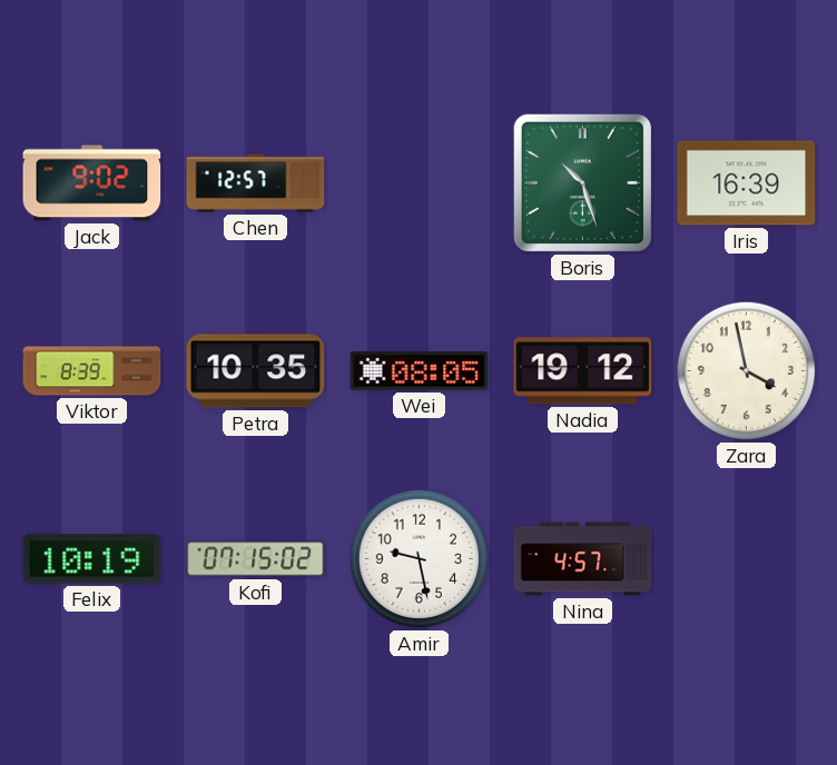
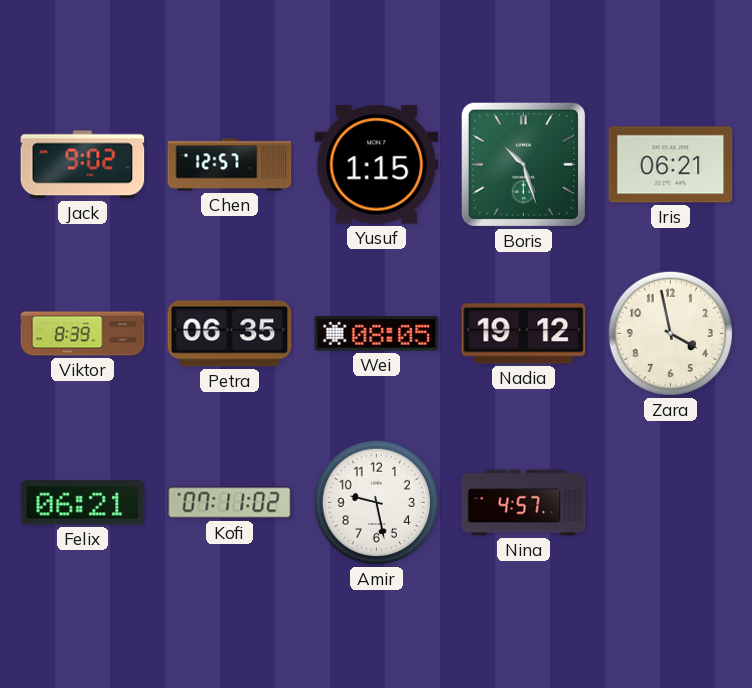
Yusuf: none -> 1:15 (377, 165)
Iris: 16:39 -> 06:21 (671, 165)
Petra: 10:35 -> 06:35 (230, 334)
Felix: 10:19 -> 06:21 (83, 503)
Kofi: 07:15 -> 07:11 (230, 503)
